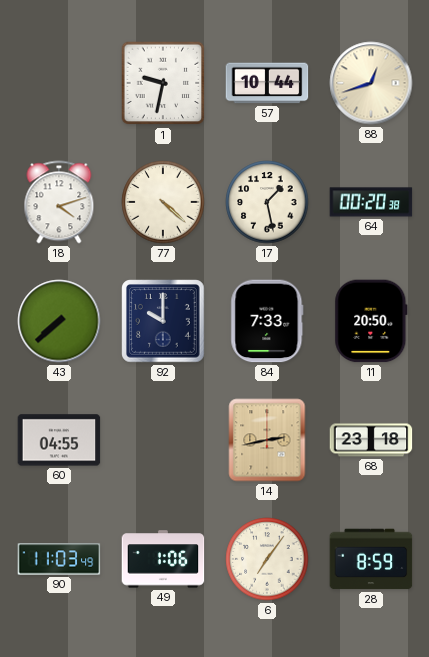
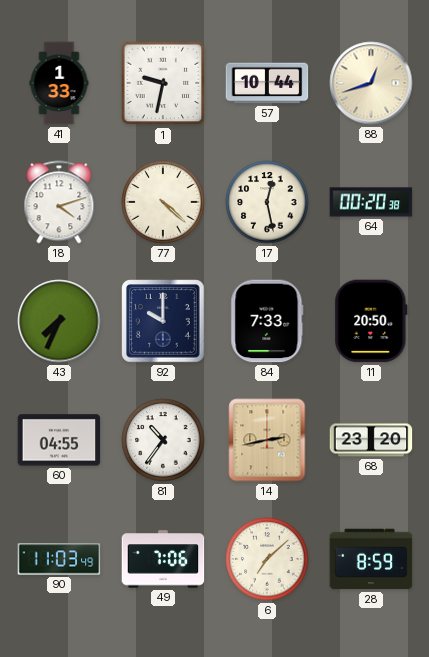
41: none -> 1:33 (59, 83)
17: 1:28 -> 12:28 (267, 202)
43: 7:38 -> 7:34 (59, 321)
81: none -> 10:36 (163, 440)
68: 23:18 -> 23:20 (371, 440)
49: 1:06 -> 7:06 (163, 559)
6: 7:06 -> 7:08 (267, 559)
